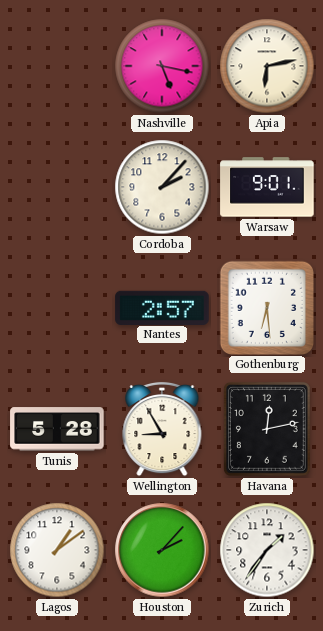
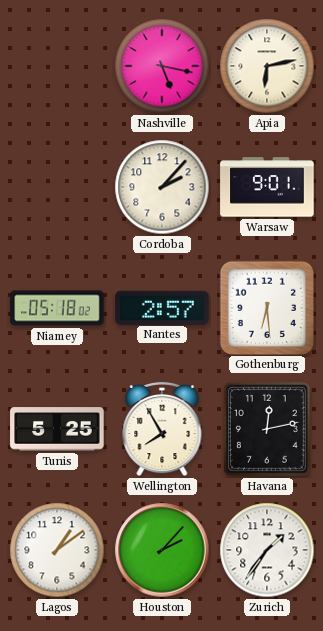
Niamey: none -> 05:18 (57, 308)
Tunis: 5:28 -> 5:25 (57, 429)
Wellington: 8:55 -> 7:55 (162, 429)
